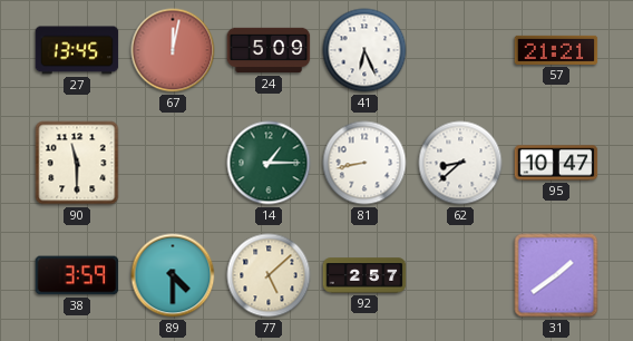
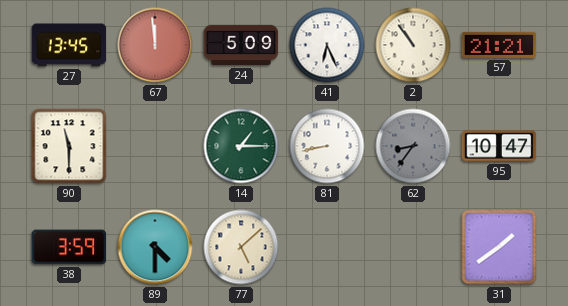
67: 12:02 -> 11:59 (155, 45)
2: none -> 10:54 (413, 45)
62: 8:38 -> 8:36 (413, 146)
62 dial: white -> grey (413, 146)
92: 2:57 -> none (364, 275)
